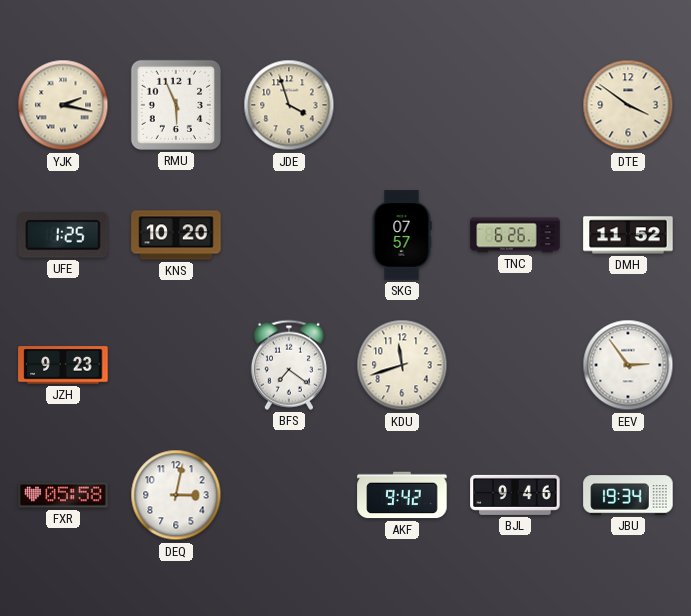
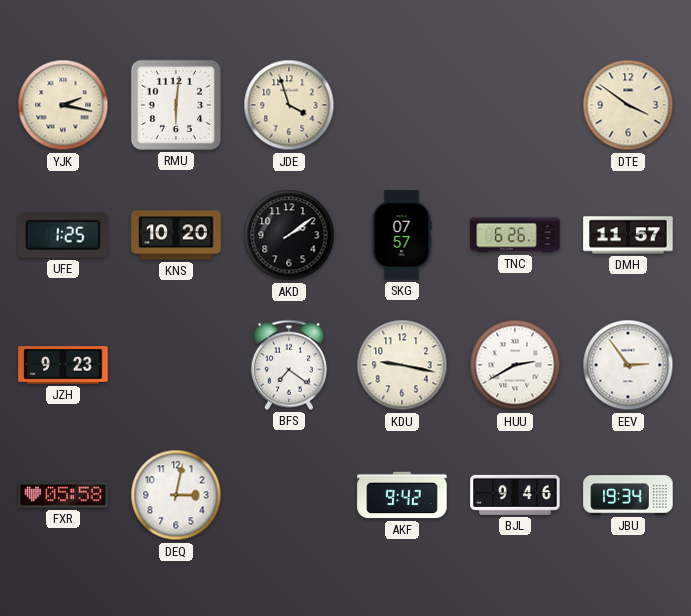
RMU: 5:56 -> 6:01 (176, 105)
AKD: none -> 2:09 (289, 235)
DMH: 11:52 -> 11:57 (628, 235)
KDU: 11:42 -> 9:17 (402, 365)
HUU: none -> 2:40 (515, 365)
